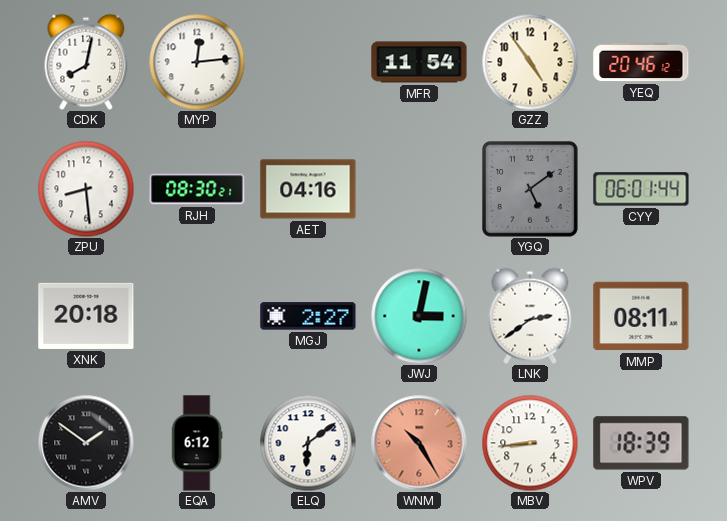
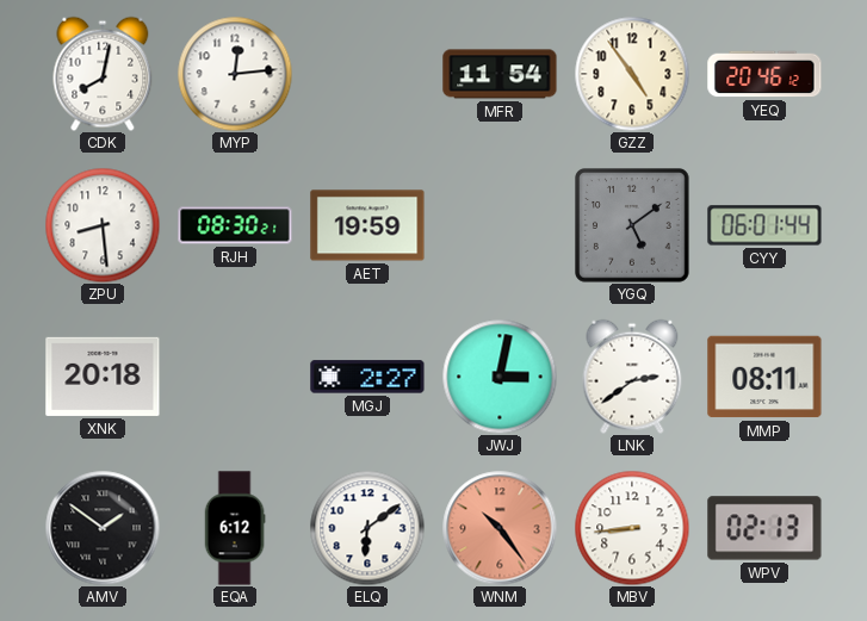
AET: 04:16 -> 19:59 (367, 225)
WNM: 10:25 -> 10:24 (500, 528)
WPV: 18:39 -> 02:13 (764, 528)
